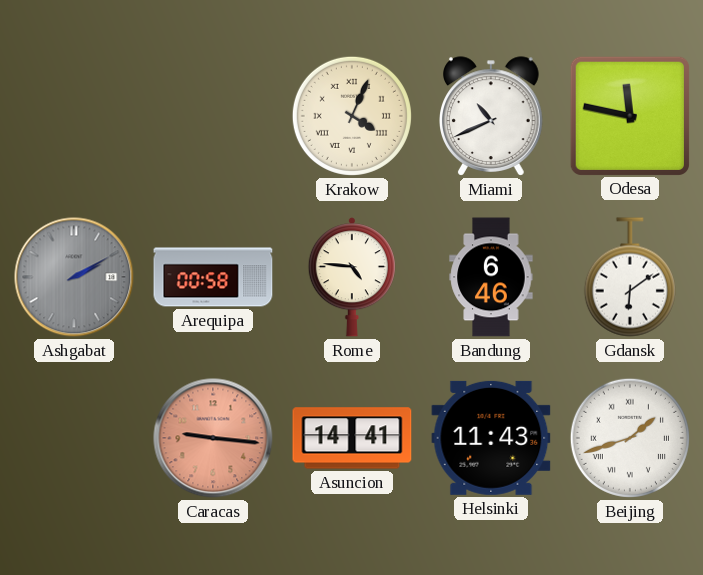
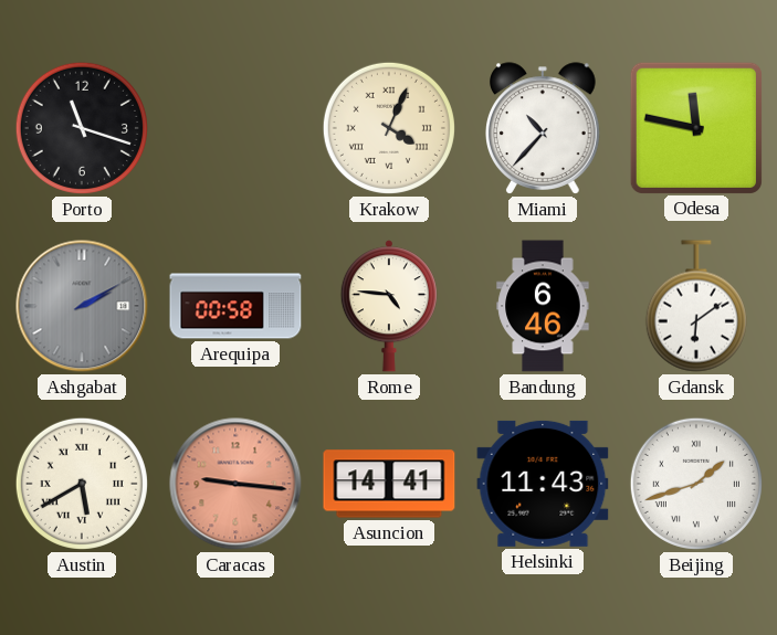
Porto: none -> 11:18 (82, 128)
Miami: 10:41 -> 10:37 (544, 128)
Austin: none -> 5:40 (82, 484)
